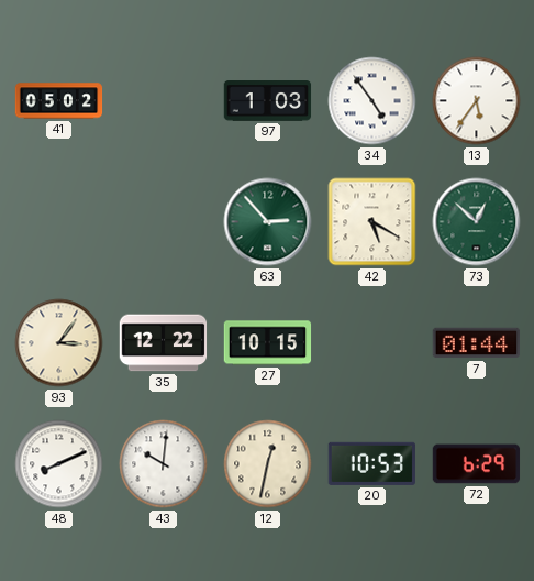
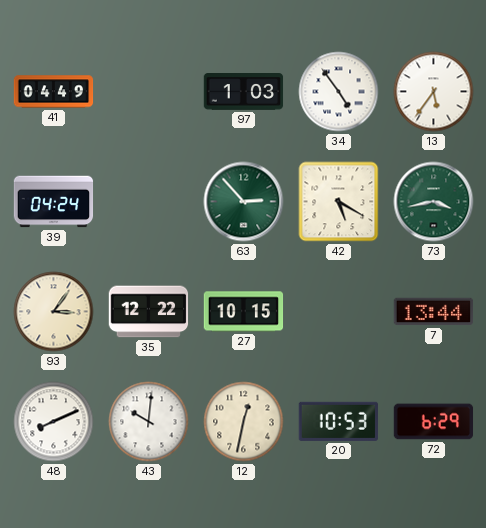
41: 05:02 -> 04:49 (54, 92)
39: none -> 04:24 (54, 202)
73: 12:52 -> 3:43 (434, 202)
7: 01:44 -> 13:44 (434, 312)
